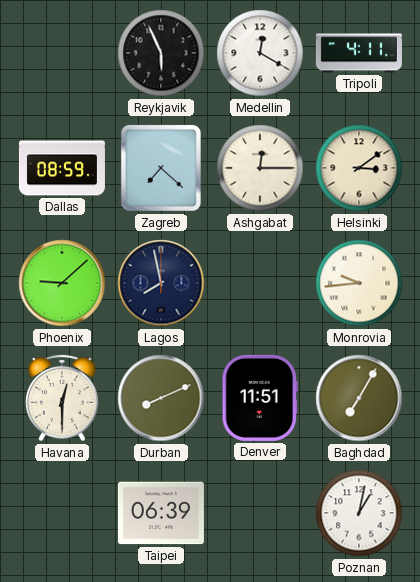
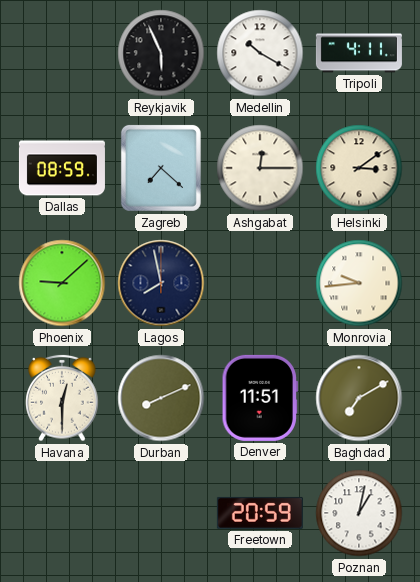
Medellin: 12:20 -> 10:20 (260, 53)
Baghdad: 7:05 -> 7:10 (359, 398)
Taipei: 06:39 -> none (161, 513)
Freetown: none -> 20:59 (260, 513)
